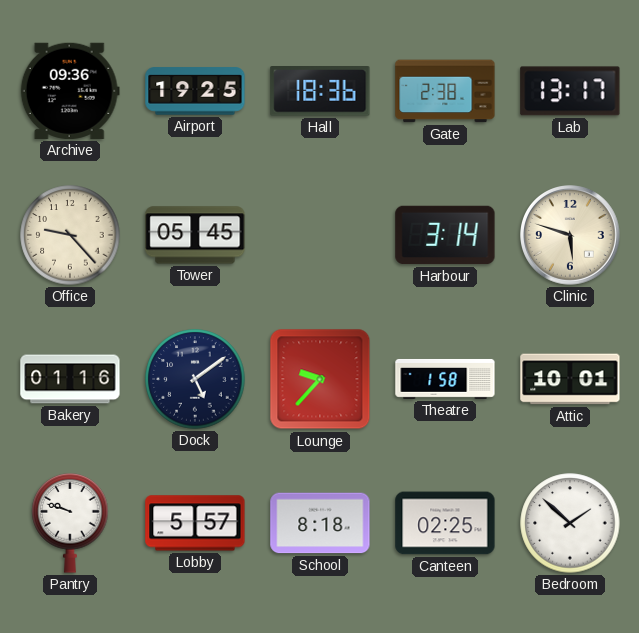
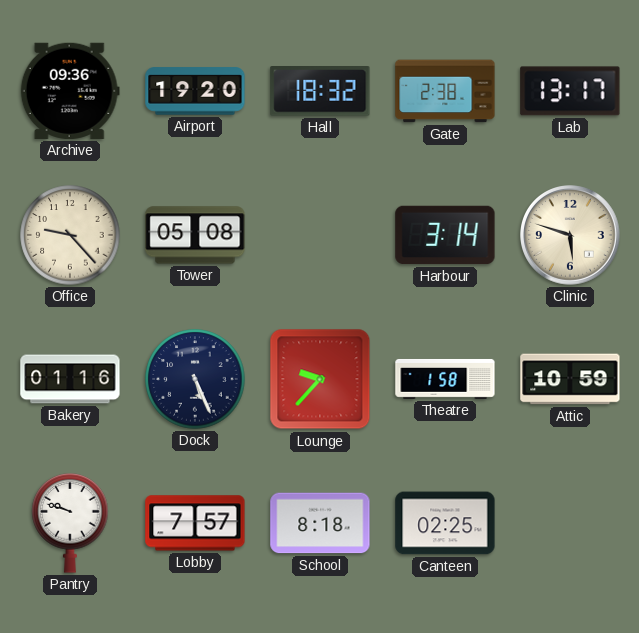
Airport: 19:25 -> 19:20 (195, 91)
Hall: 18:36 -> 18:32 (320, 92)
Tower: 05:45 -> 05:08 (195, 235)
Dock: 5:09 -> 5:26 (195, 379)
Attic: 10:01 -> 10:59 (570, 379)
Lobby: 5:57 -> 7:57 (195, 523)
Bedroom: 1:52 -> none (570, 523)
